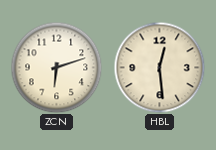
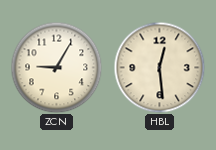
ZCN: 6:12 -> 9:05 (56, 67)
